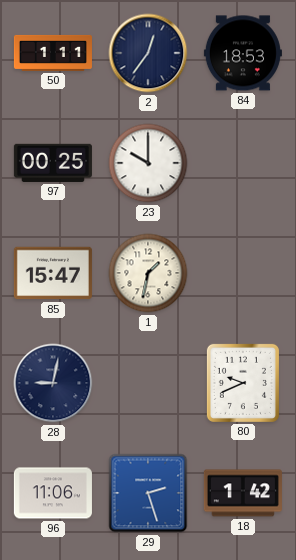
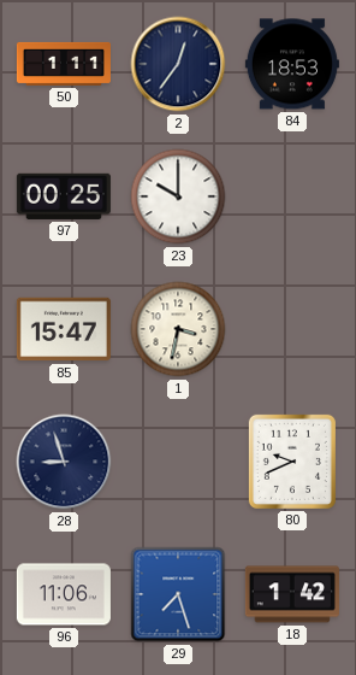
1: 1:32 -> 3:32 (178, 329)
28: 9:02 -> 8:57 (64, 462)
29: 2:27 -> 7:27 (178, 594)
